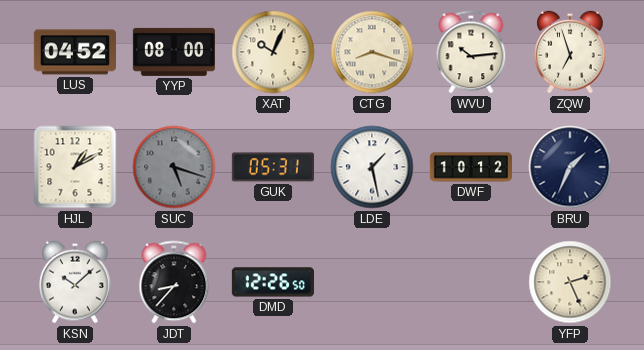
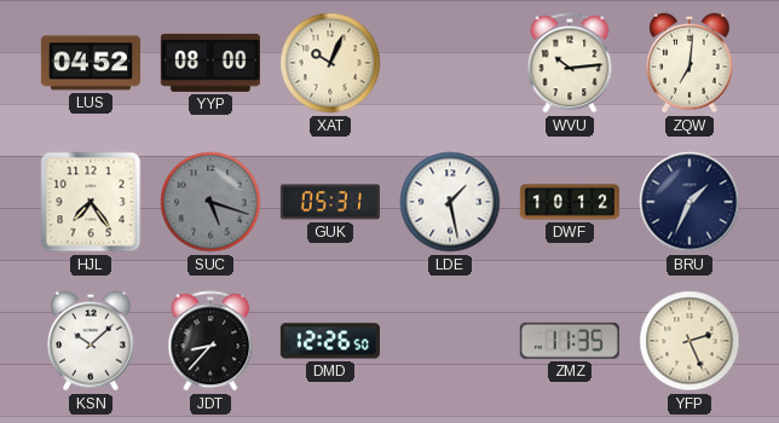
CTG: 8:18 -> none (372, 52)
ZQW: 6:57 -> 7:01 (689, 63)
HJL: 1:10 -> 7:24 (91, 202)
ZMZ: none -> 11:35 (570, 341)
